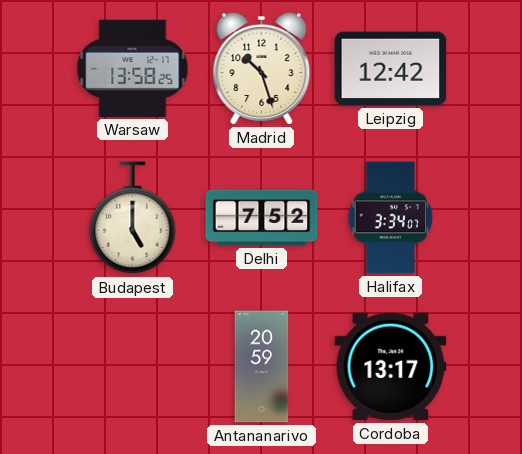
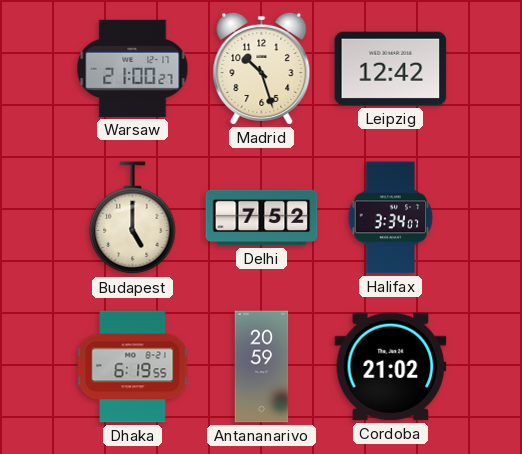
Warsaw: 13:58 -> 21:00 (133, 68)
Dhaka: none -> 6:19 (133, 367)
Cordoba: 13:17 -> 21:02 (391, 367)
